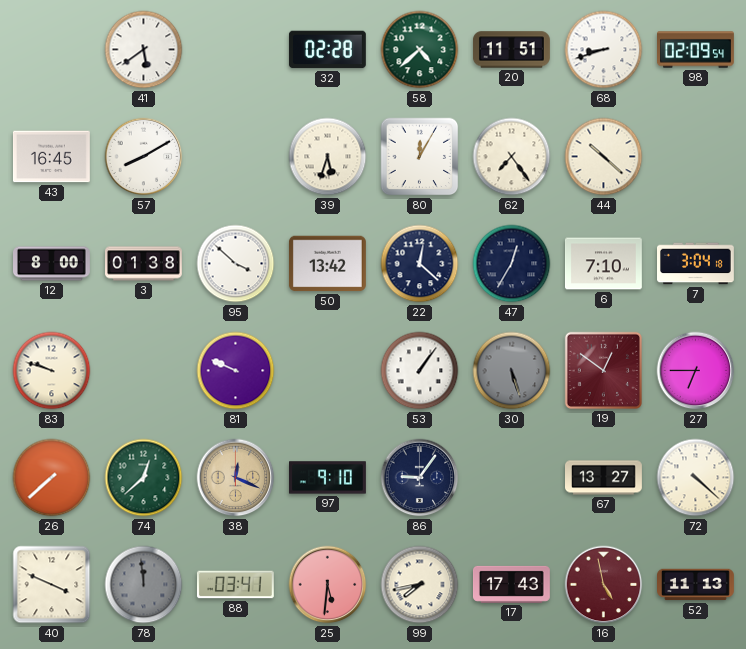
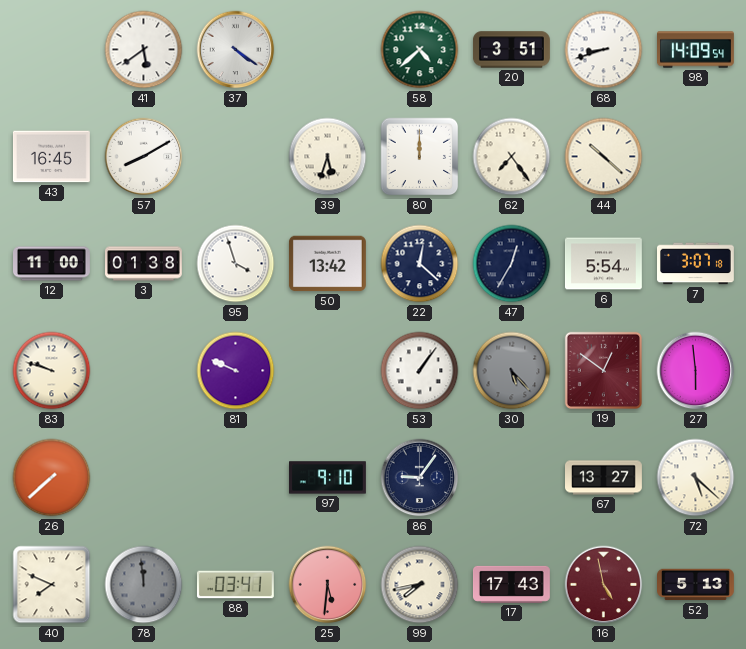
37: none -> 4:21 (236, 50)
32: 02:28 -> none (327, 50)
20: 11:51 -> 3:51 (512, 50)
98: 02:09 -> 14:09 (696, 50)
80: 12:05 -> 12:00 (420, 157)
12: 8:00 -> 11:00 (52, 264)
95: 3:52 -> 3:57 (236, 264)
6: 7:10 -> 5:54 (604, 264)
7: 3:04 -> 3:07 (696, 264)
30: 5:27 -> 5:23 (512, 371)
27: 6:45 -> 5:59 (696, 371)
74: 12:38 -> none (144, 478)
38: 12:19 -> none (236, 478)
72: 4:22 -> 5:22 (696, 478)
40: 3:49 -> 7:49 (52, 585)
52: 11:13 -> 5:13 (696, 585)
